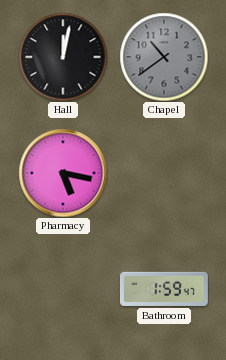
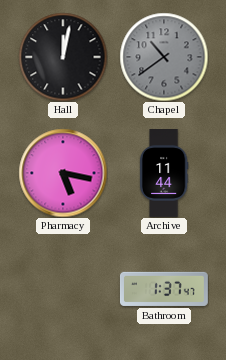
Archive: none -> 11:44 (164, 174)
Bathroom: 1:59 -> 1:37 (164, 289)
